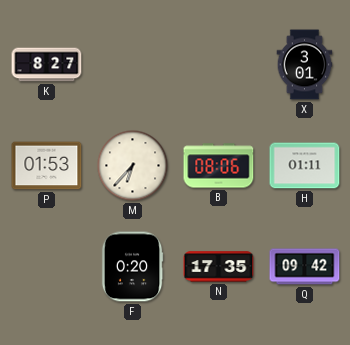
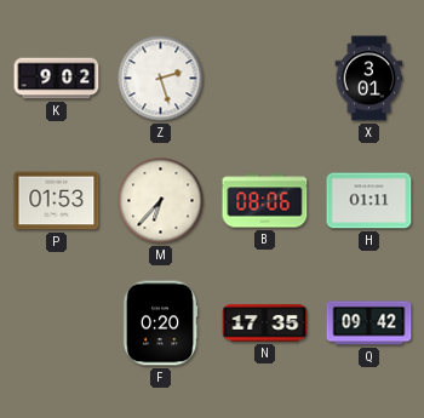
K: 8:27 -> 9:02 (57, 79)
Z: none -> 2:27 (161, 79)
